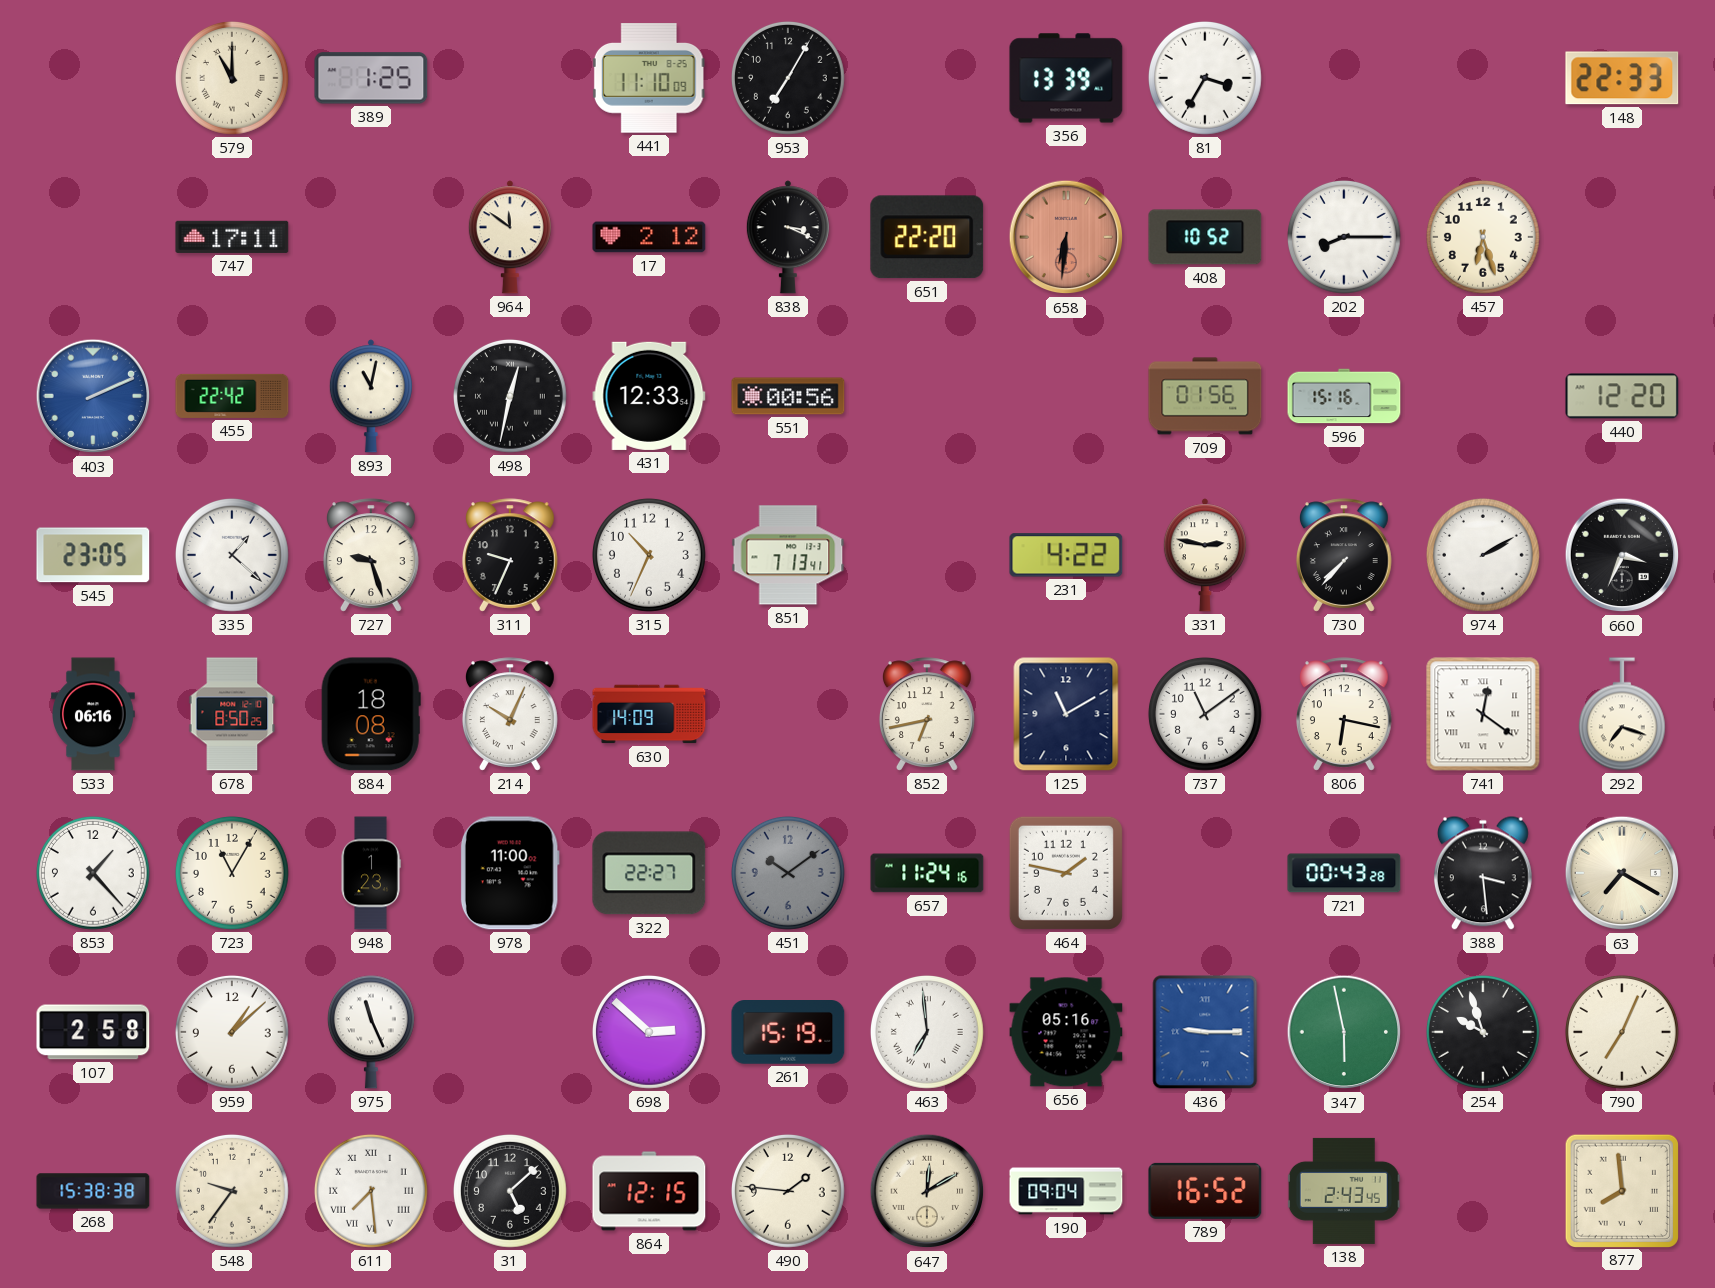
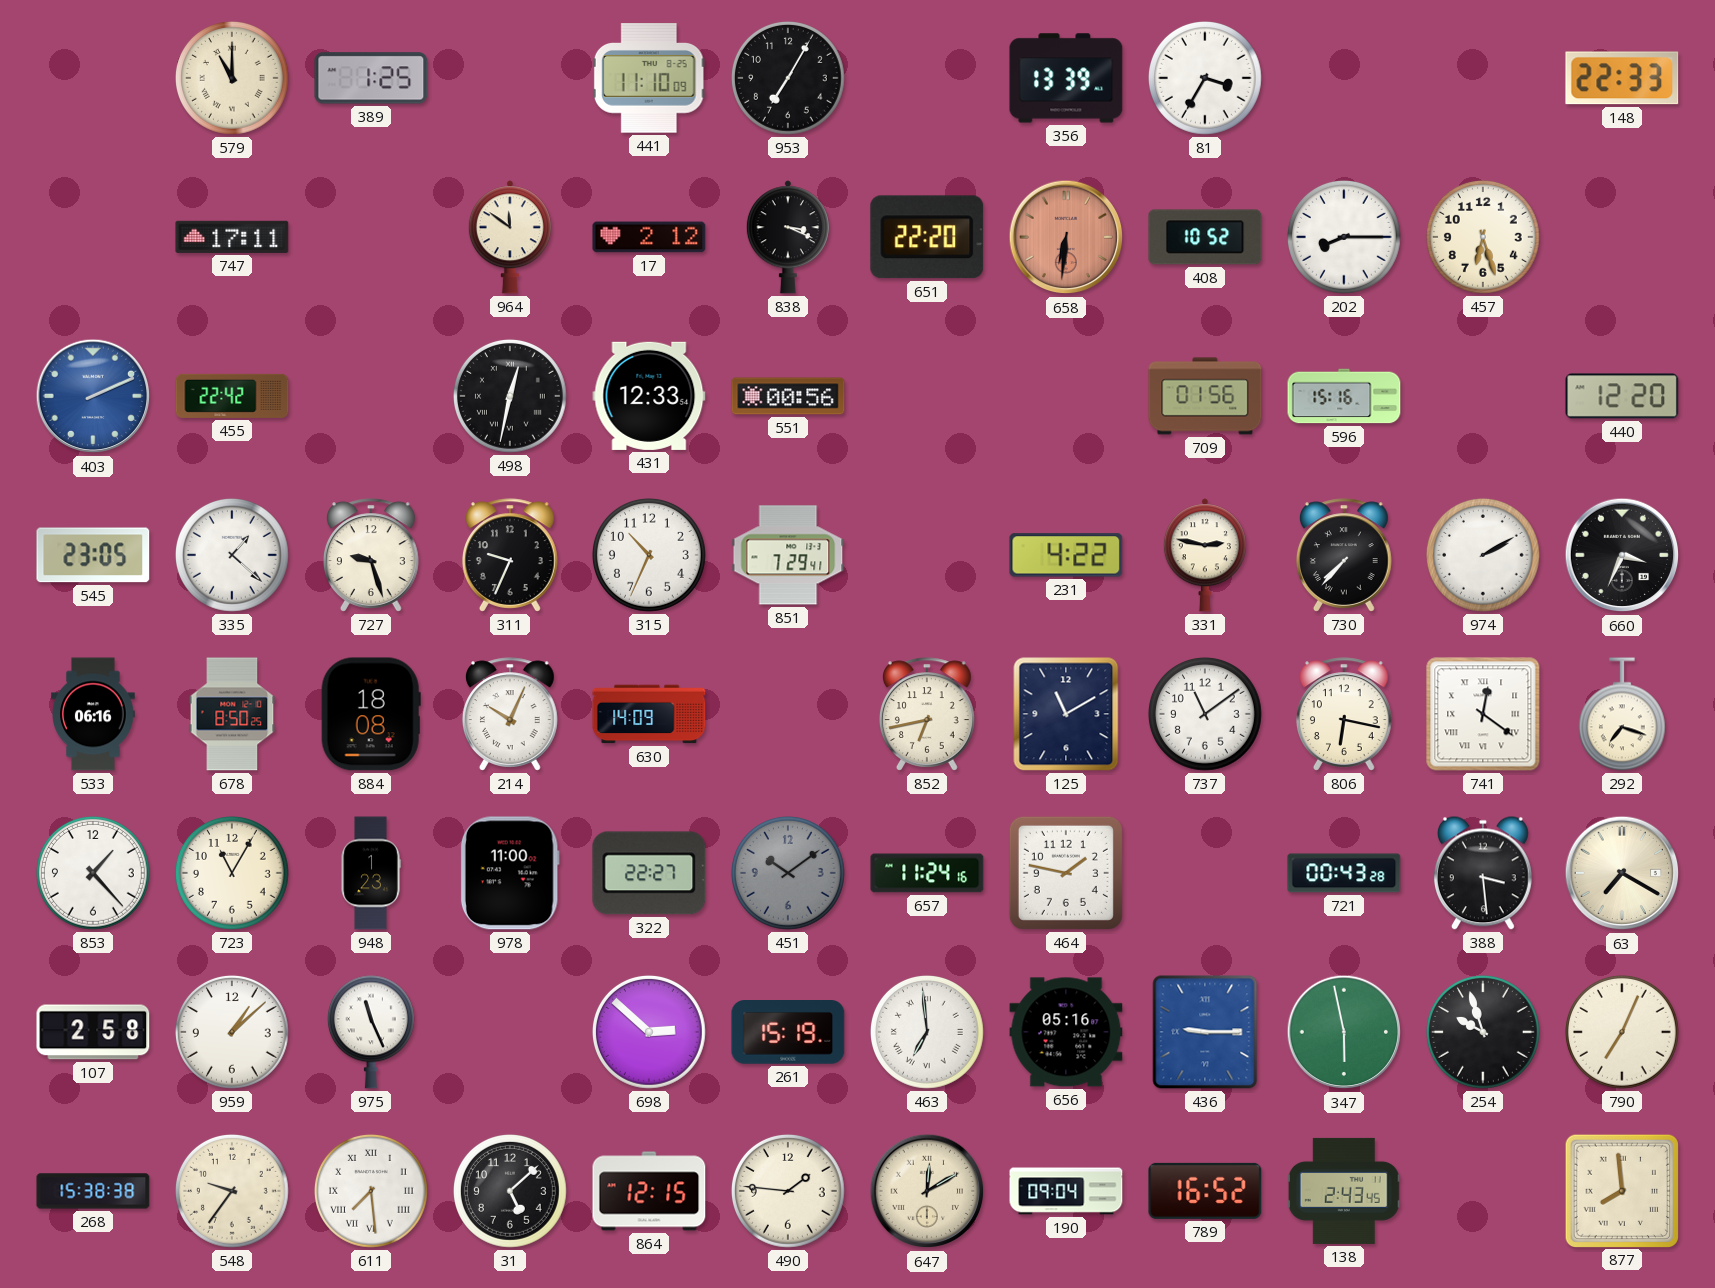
893: 11:02 -> none (371, 396)
851: 7:13 -> 7:29 (788, 555)
